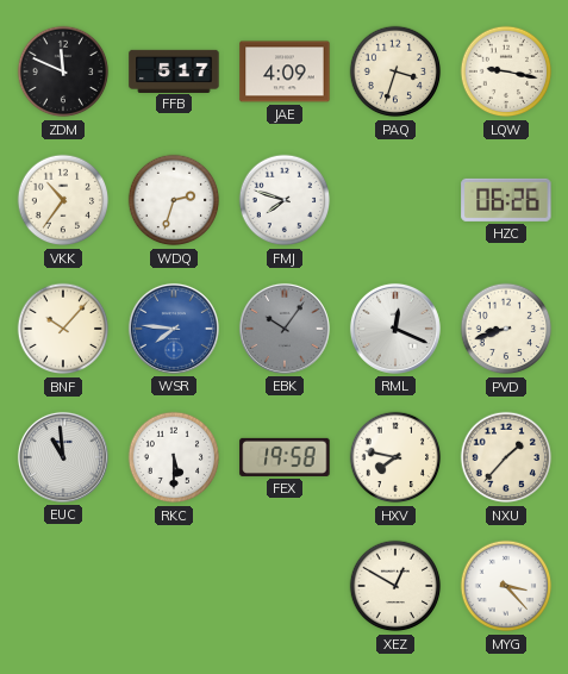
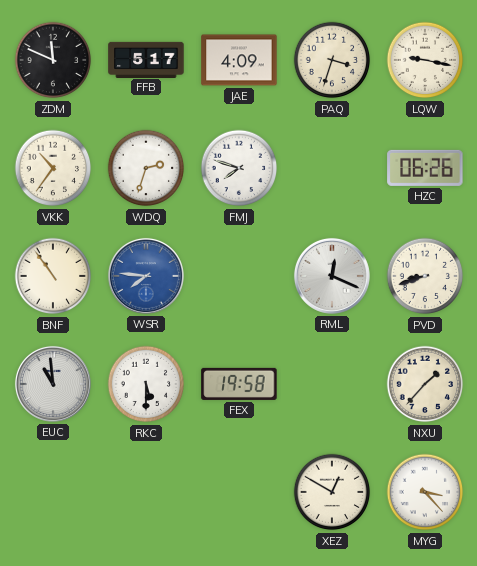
BNF: 10:07 -> 10:54 (53, 276)
EBK: 10:06 -> none (285, 329)
HXV: 7:47 -> none (395, 457)
